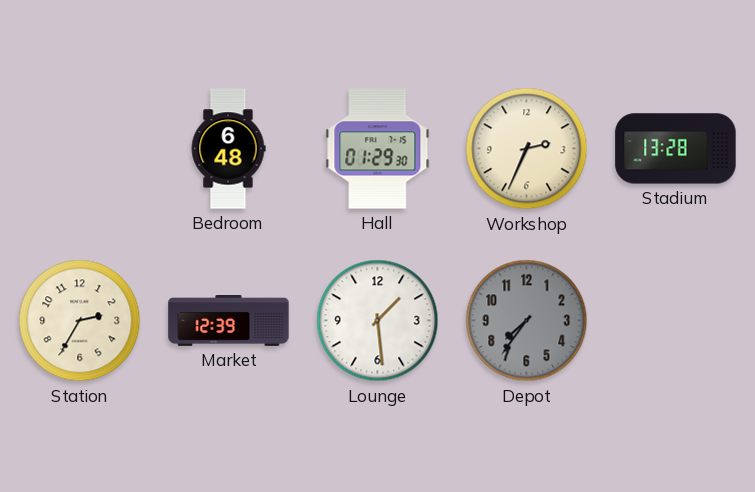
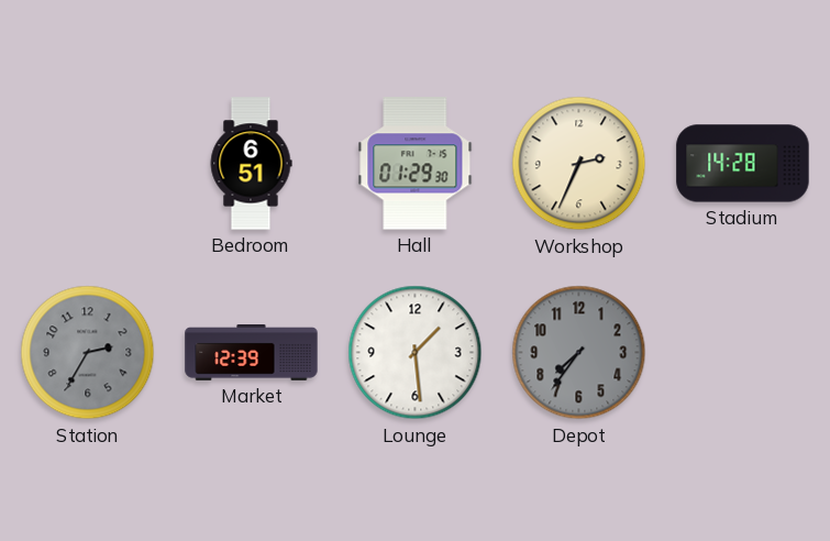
Bedroom: 6:48 -> 6:51 (251, 164)
Stadium: 13:28 -> 14:28 (743, 164)
Station dial: cream -> grey (88, 353)
